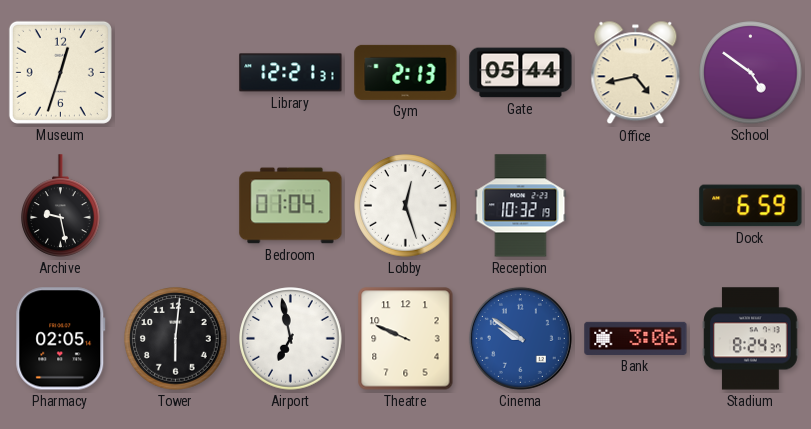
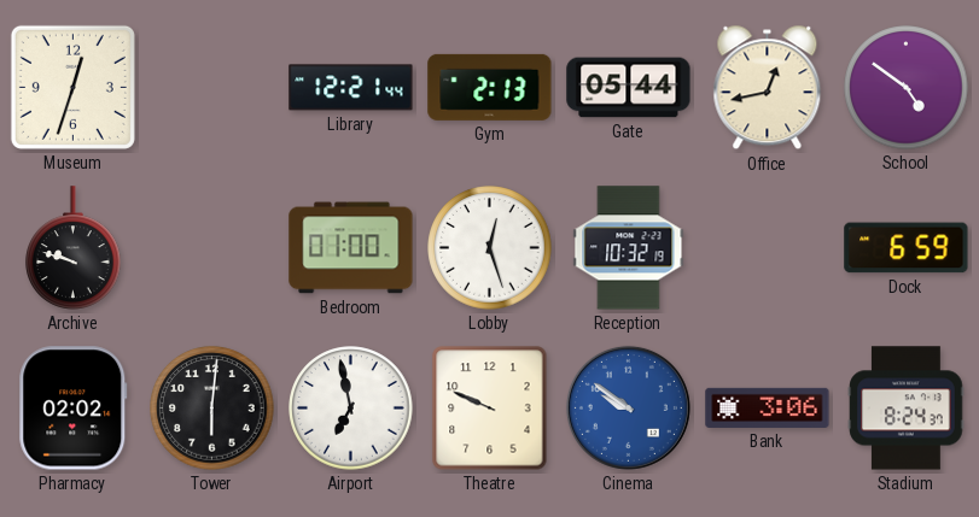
Library: 12:21:31 -> 12:21:44 (351, 88)
Office: 4:43 -> 12:43 (768, 88)
Archive: 9:28 -> 9:48 (74, 248)
Bedroom: 01:04 -> 01:00 (351, 248)
Pharmacy: 02:05 -> 02:02 (74, 409)
